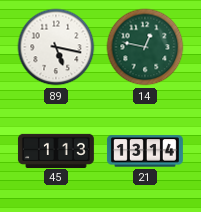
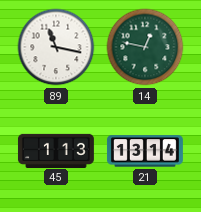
89: 5:17 -> 11:17 (56, 47)
